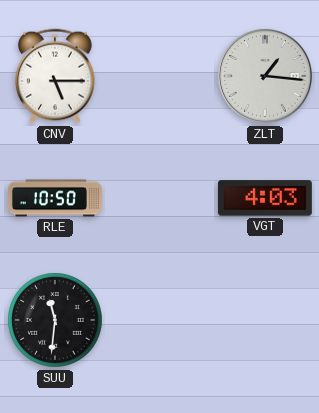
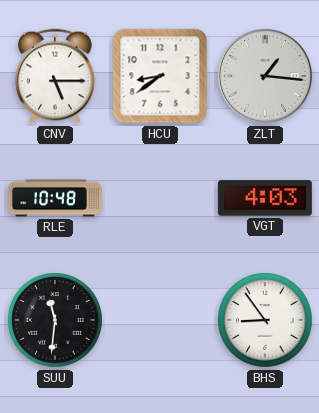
HCU: none -> 8:39 (160, 76)
RLE: 10:50 -> 10:48 (56, 198)
BHS: none -> 8:54 (265, 320)
